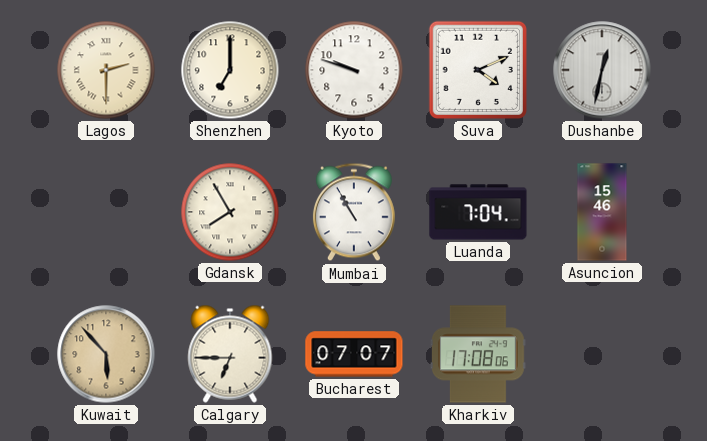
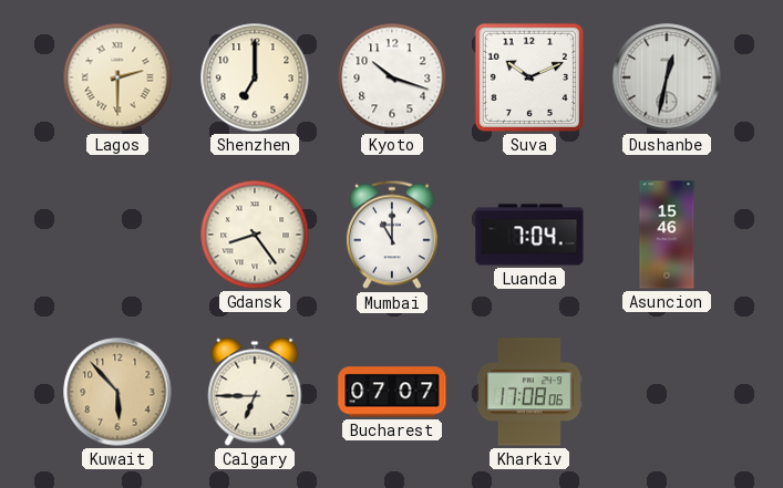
Kyoto: 9:48 -> 10:18 (392, 77)
Suva: 4:11 -> 10:11 (529, 77)
Gdansk: 7:55 -> 8:24 (255, 235)
Mumbai: 10:55 -> 11:00 (392, 235)
